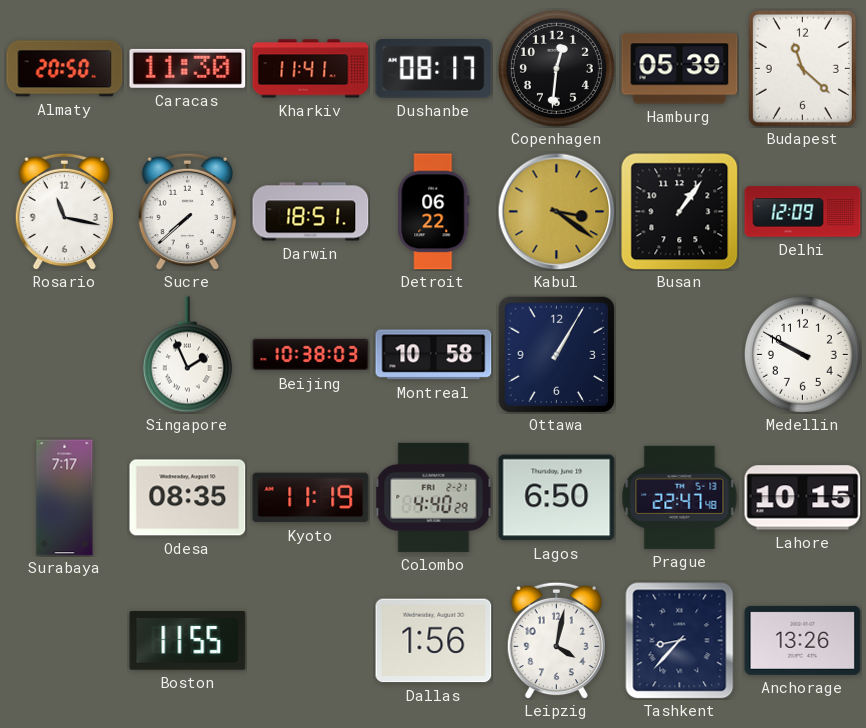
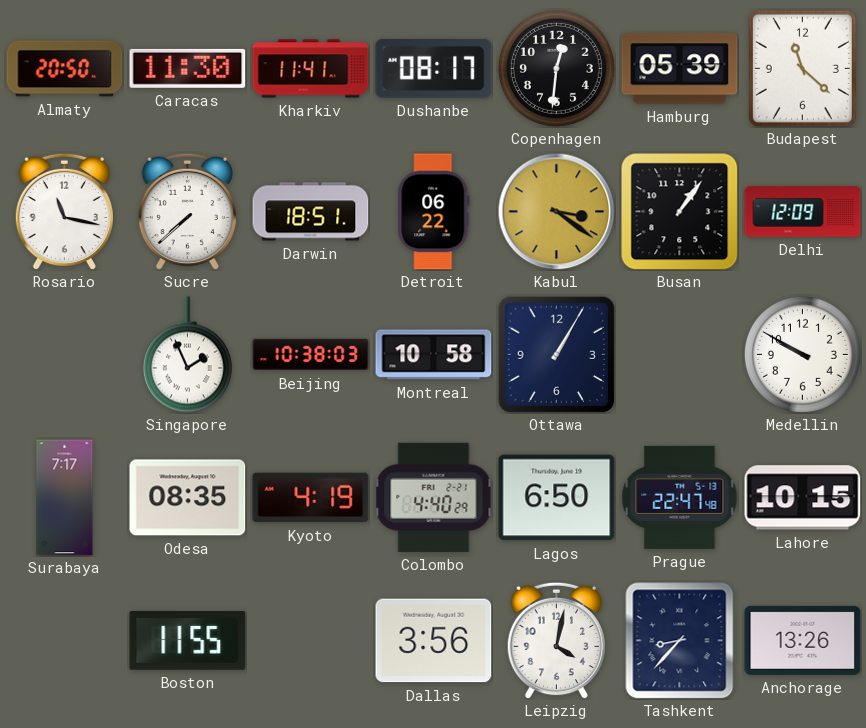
Kyoto: 11:19 -> 4:19 (311, 498)
Dallas: 1:56 -> 3:56 (434, 641)
